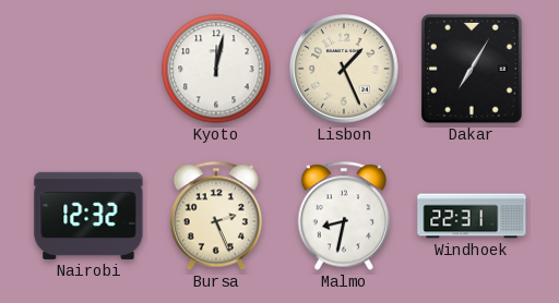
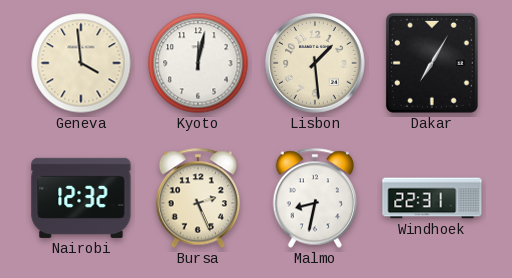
Geneva: none -> 3:59 (81, 63)
Lisbon: 1:26 -> 1:29 (315, 63)
